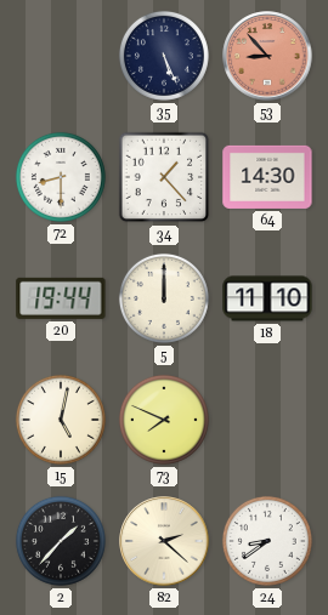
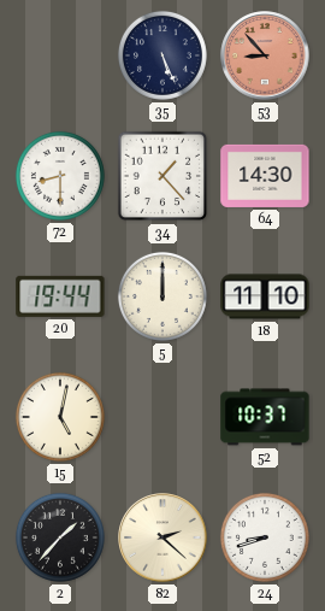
73: 7:49 -> none (164, 420)
52: none -> 10:37 (265, 417)
24: 8:39 -> 8:42 (265, 537)
